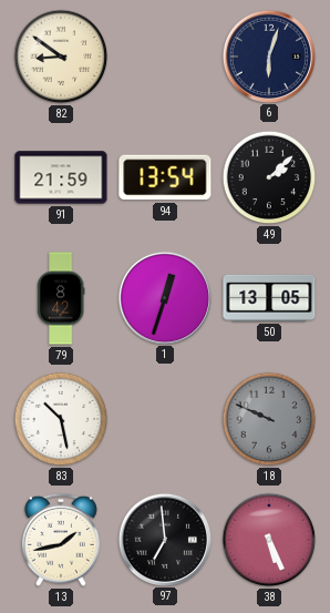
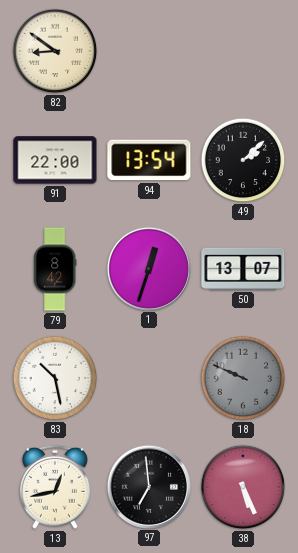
6: 6:03 -> none (268, 55)
91: 21:59 -> 22:00 (55, 160)
50: 13:05 -> 13:07 (243, 269)
13: 1:43 -> 12:43 (55, 487)
